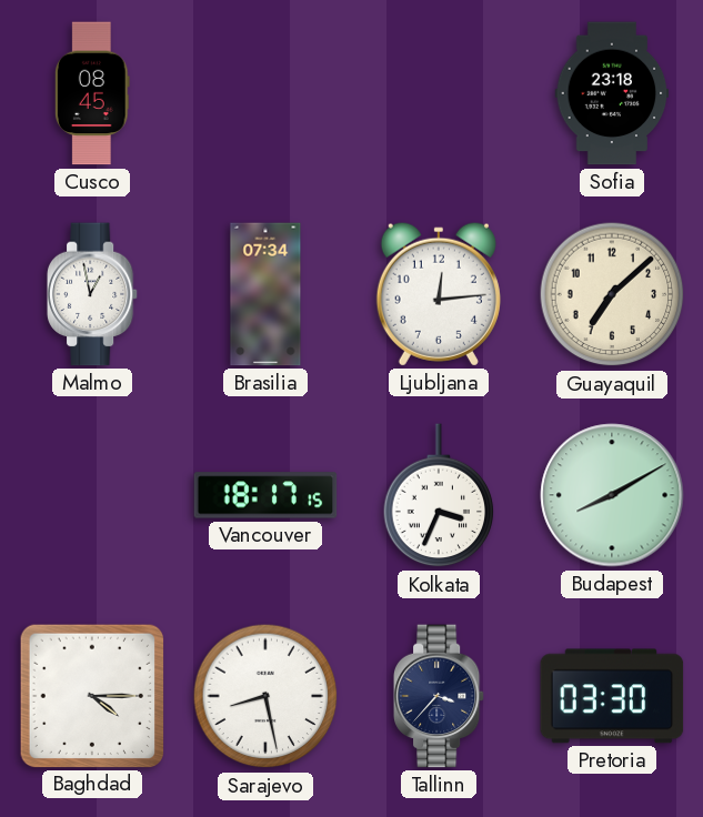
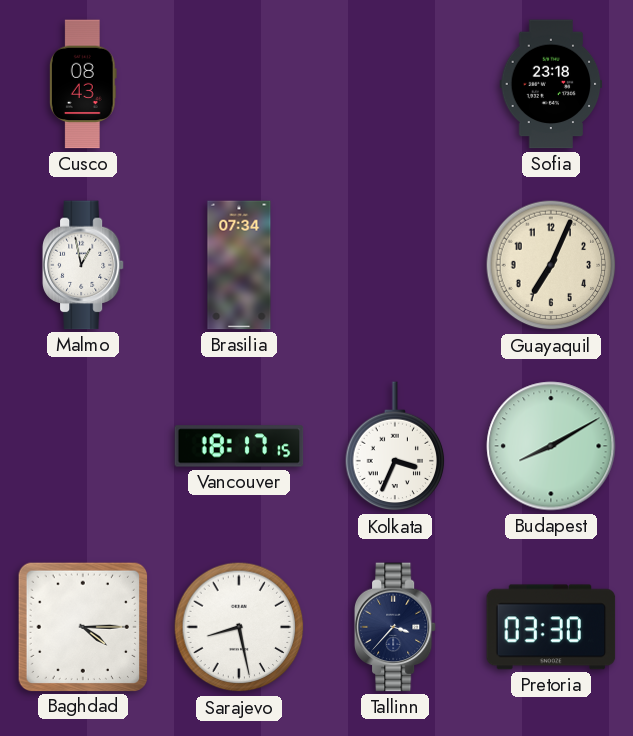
Cusco: 08:45 -> 08:43 (83, 84)
Ljubljana: 12:14 -> none (439, 294)
Guayaquil: 7:08 -> 7:04 (551, 265)
